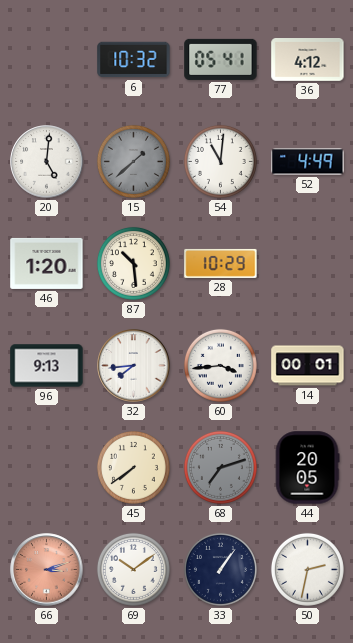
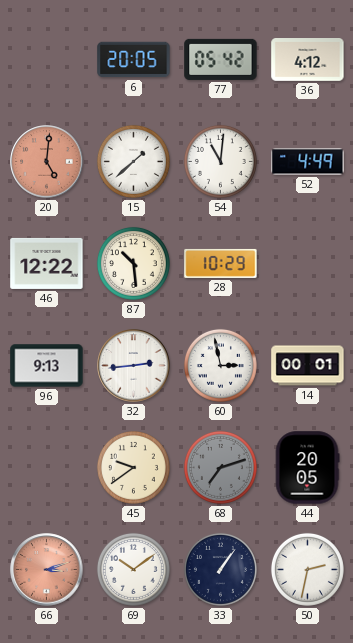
6: 10:32 -> 20:05 (134, 60)
77: 05:41 -> 05:42 (221, 59)
20 dial: white -> salmon (47, 162)
15 dial: grey -> white (133, 161)
46: 1:20 -> 12:22 (47, 263)
32: 7:44 -> 2:44 (134, 366)
60: 3:44 -> 2:58 (220, 365)
45: 7:39 -> 9:39 (133, 467)
